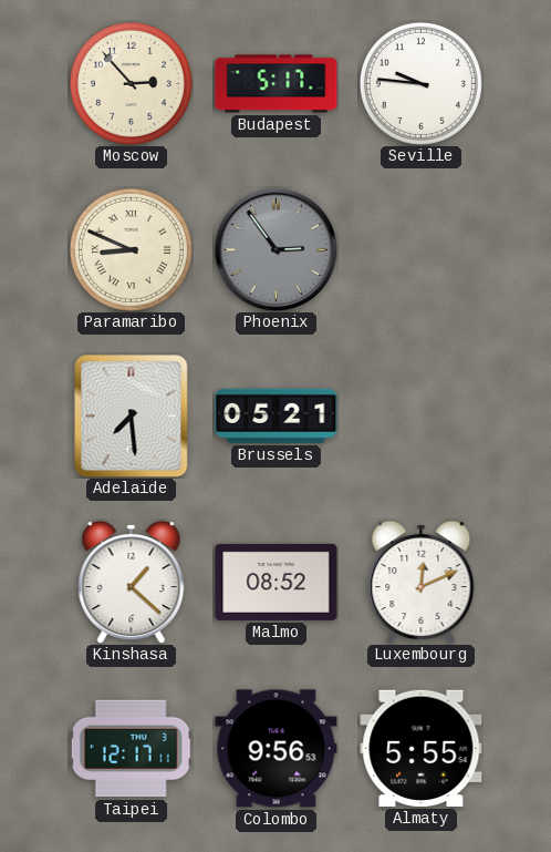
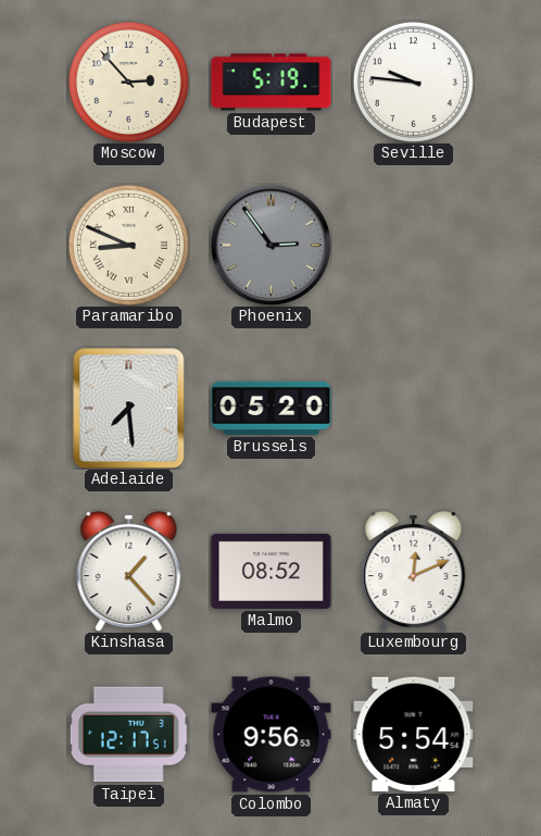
Budapest: 5:17 -> 5:19 (272, 83)
Brussels: 05:21 -> 05:20 (272, 408)
Kinshasa: 1:22 -> 1:23 (129, 571)
Taipei: 12:17:11 -> 12:17:51 (128, 735)
Almaty: 5:55 -> 5:54 (414, 734)
